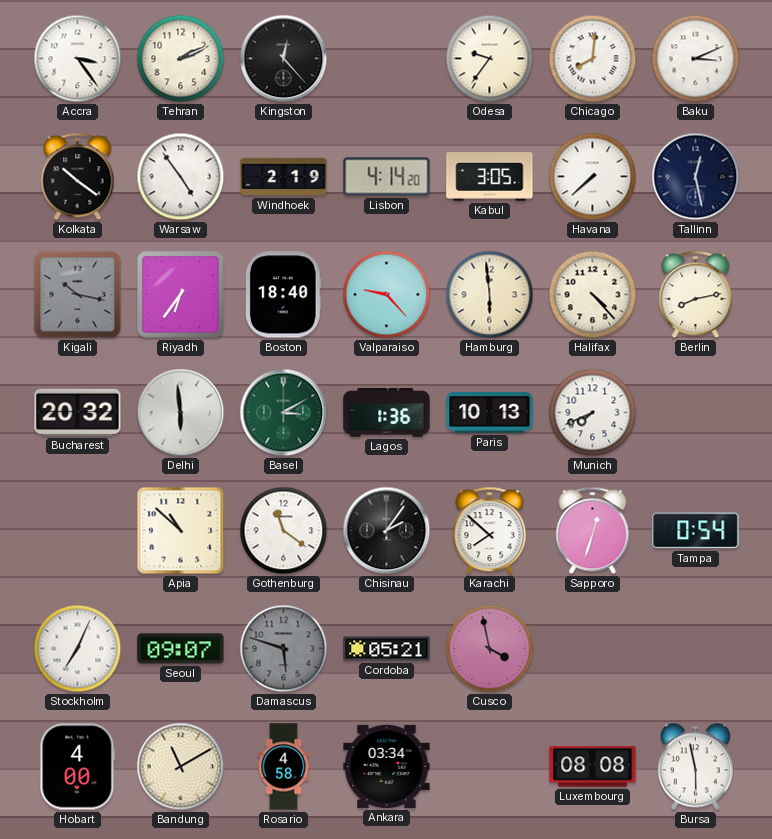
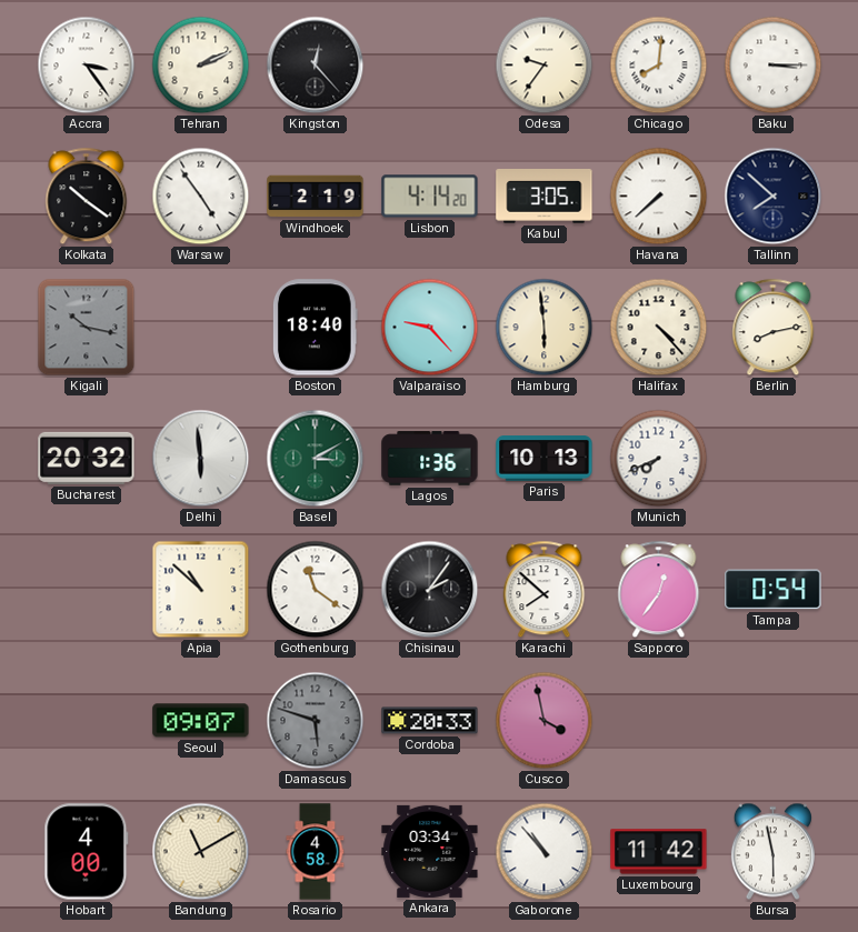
Baku: 3:11 -> 3:15 (774, 66)
Tallinn: 12:28 -> 7:52 (774, 197)
Riyadh: 6:36 -> none (181, 295)
Sapporo: 12:33 -> 12:36 (659, 590)
Stockholm: 7:04 -> none (78, 649)
Cordoba: 05:21 -> 20:33 (430, 721)
Gaborone: none -> 10:53 (545, 852)
Luxembourg: 08:08 -> 11:42 (659, 852)
